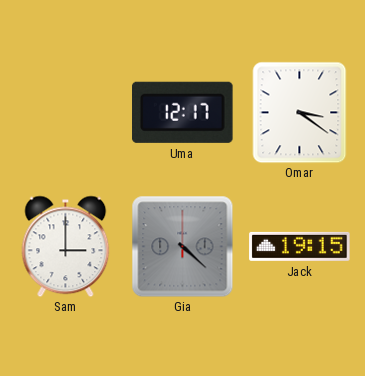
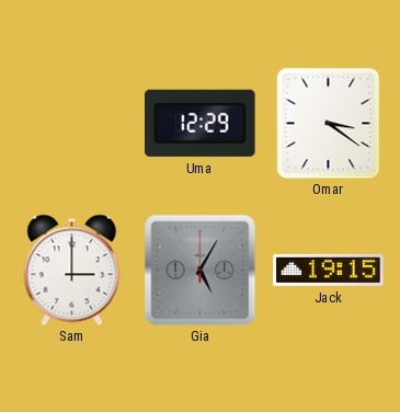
Uma: 12:17 -> 12:29 (201, 123)
Gia: 4:22 -> 5:05 (199, 270)
